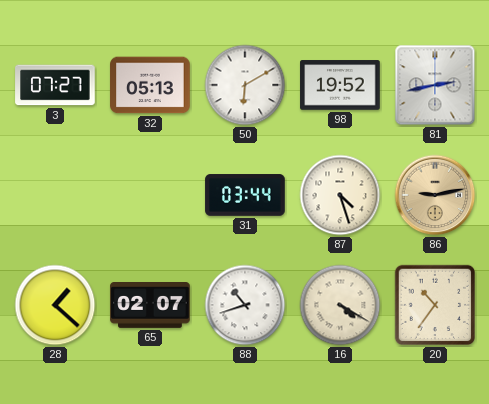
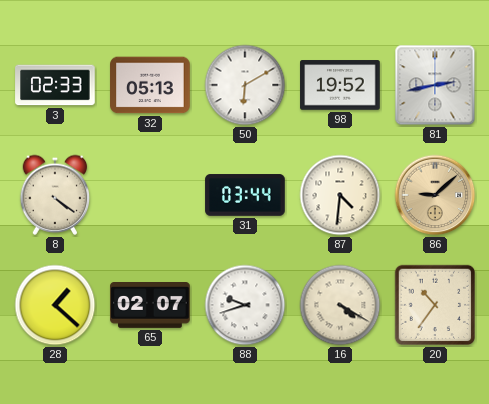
3: 07:27 -> 02:33 (55, 85)
8: none -> 4:21 (55, 195)
87: 4:27 -> 4:31 (340, 195)
86: 9:13 -> 9:08 (435, 195)
88: 10:42 -> 9:42 (245, 305)
